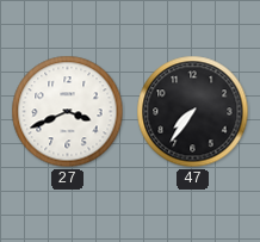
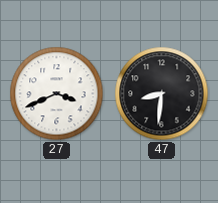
47: 7:36 -> 8:31 (162, 94)
